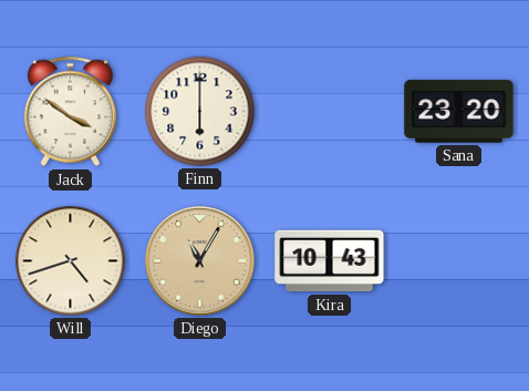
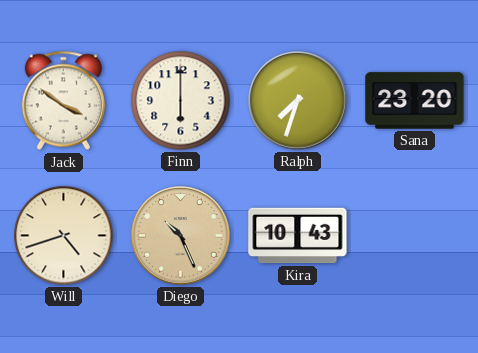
Ralph: none -> 7:33 (298, 101)
Diego: 11:05 -> 10:26 (181, 236)
